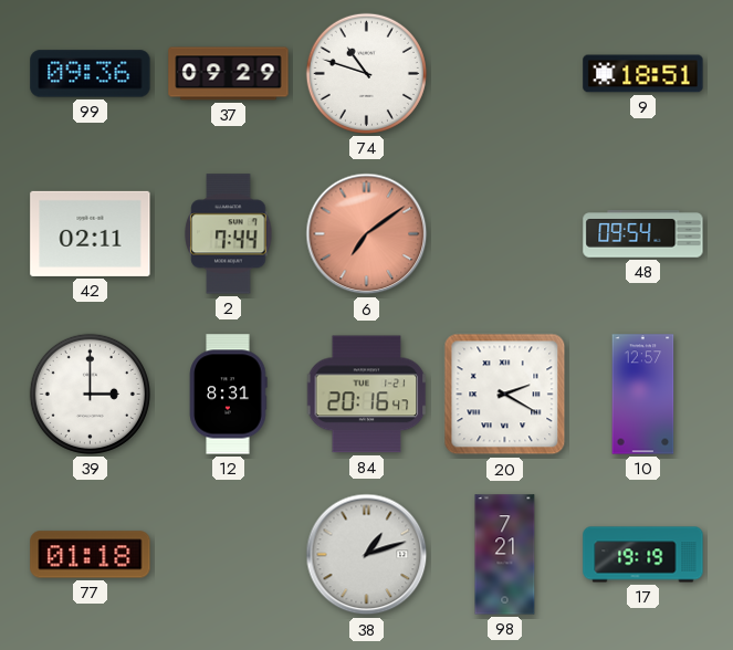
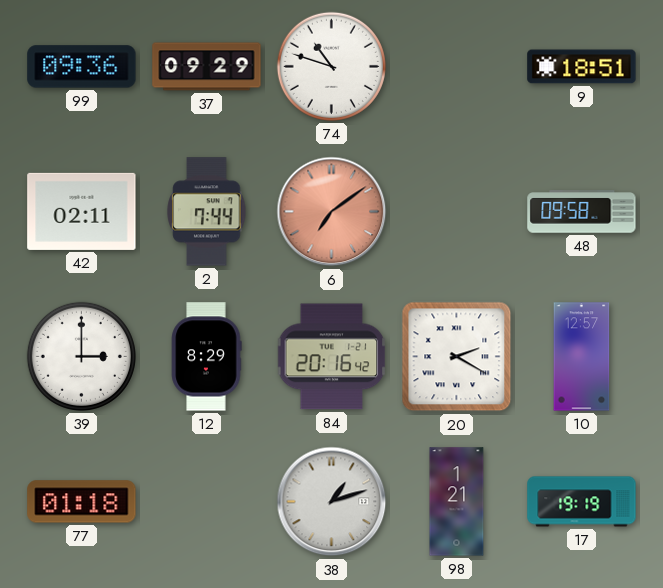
48: 09:54 -> 09:58 (582, 212)
12: 8:31 -> 8:29 (206, 357)
84: 20:16:47 -> 20:16:42 (332, 357)
98: 7:21 -> 1:21 (457, 502)
